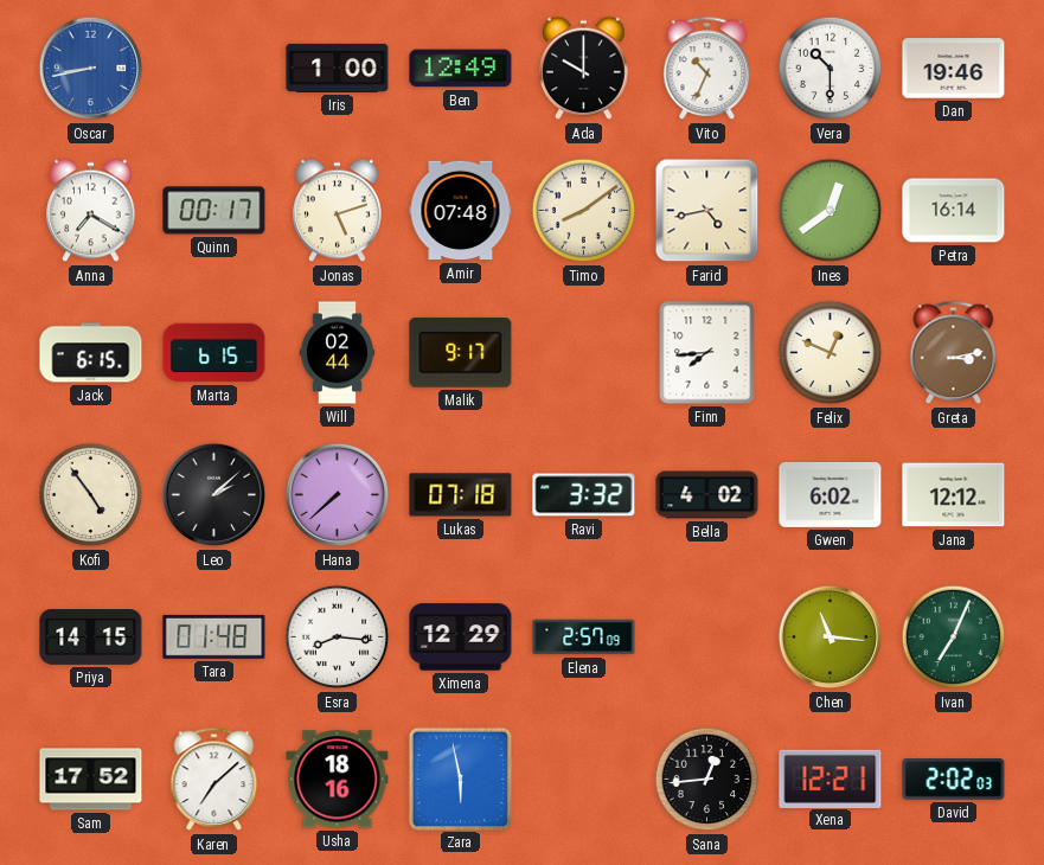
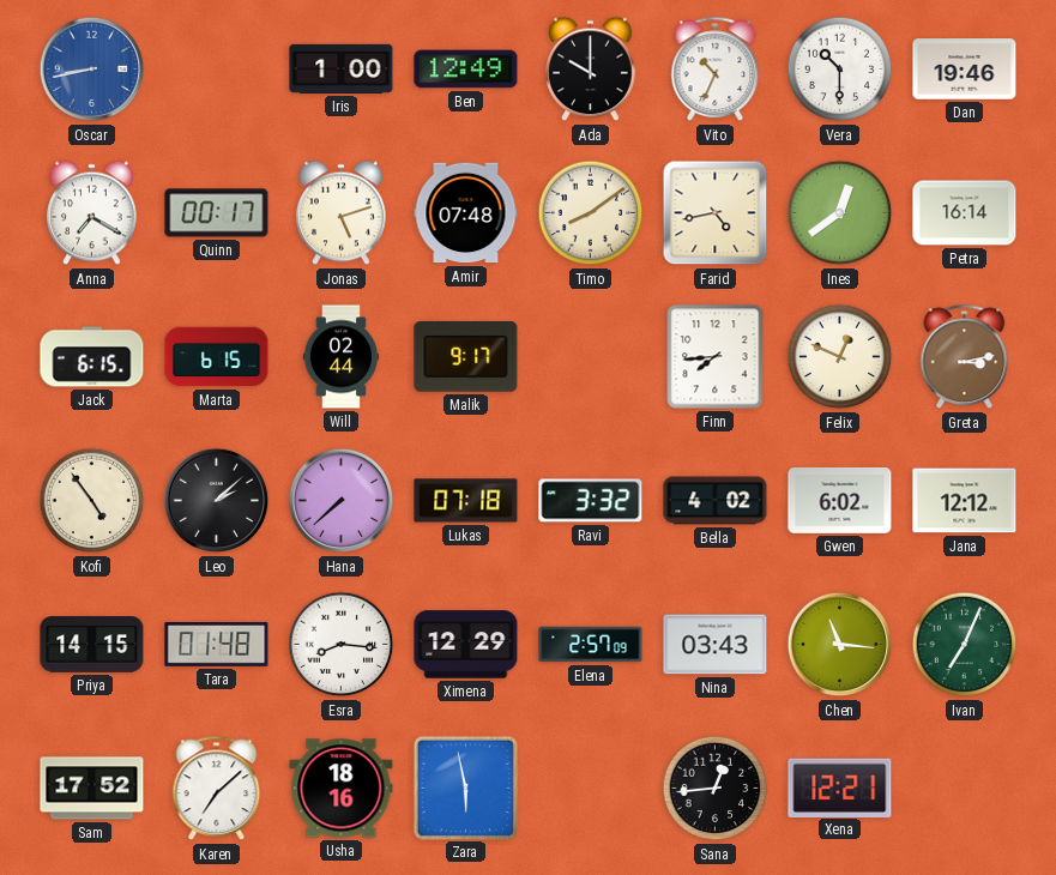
Nina: none -> 03:43 (716, 645)
David: 2:02 -> none (954, 780)
